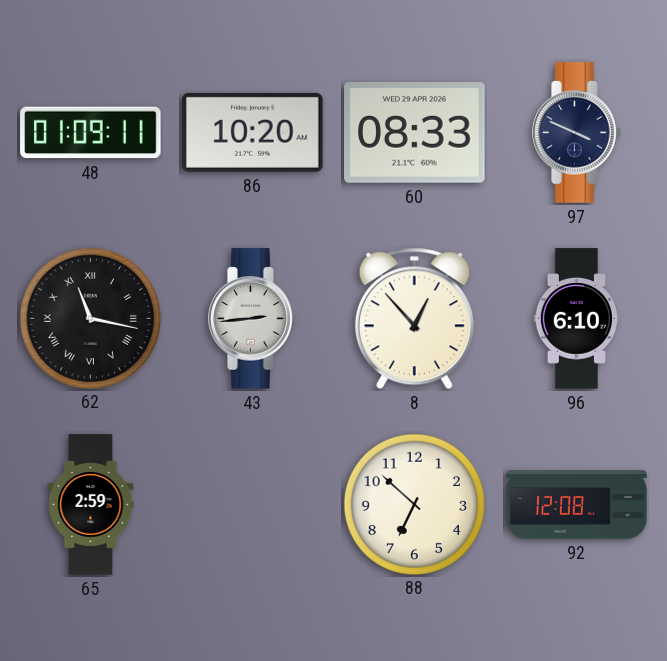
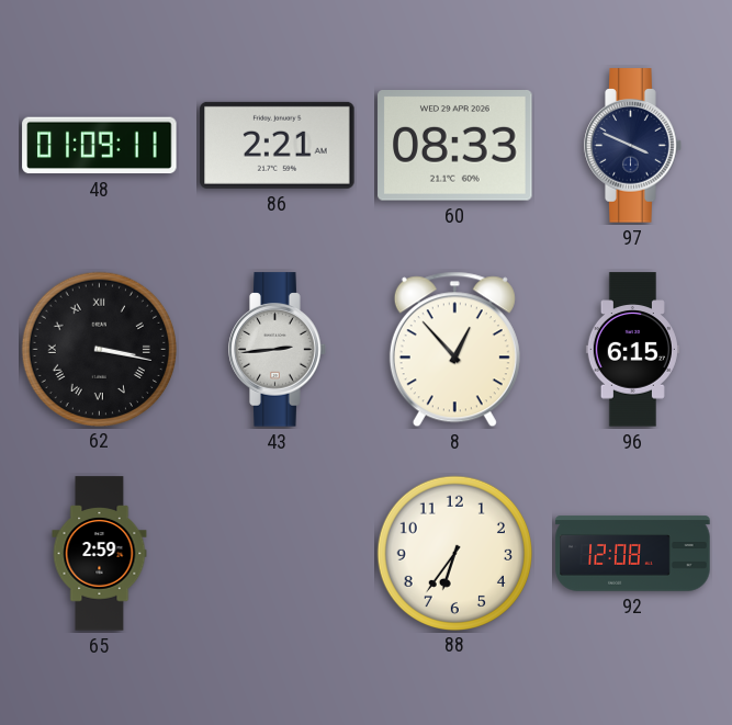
86: 10:20 -> 2:21 (278, 145)
62: 11:17 -> 3:17 (99, 349)
96: 6:10 -> 6:15 (632, 350)
88: 6:52 -> 6:36 (454, 553)
